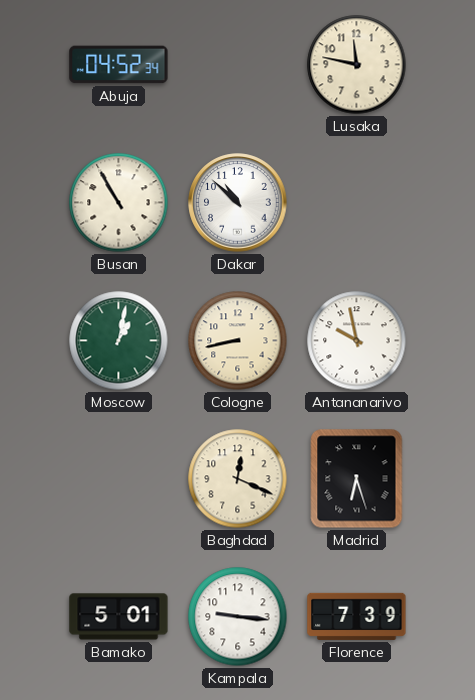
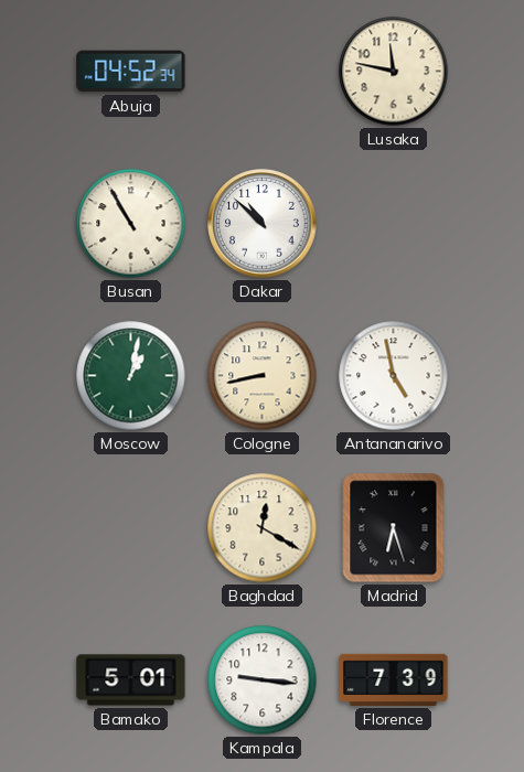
Antananarivo: 9:58 -> 4:58 (394, 376)
Baghdad: 12:19 -> 12:20 (263, 528)
